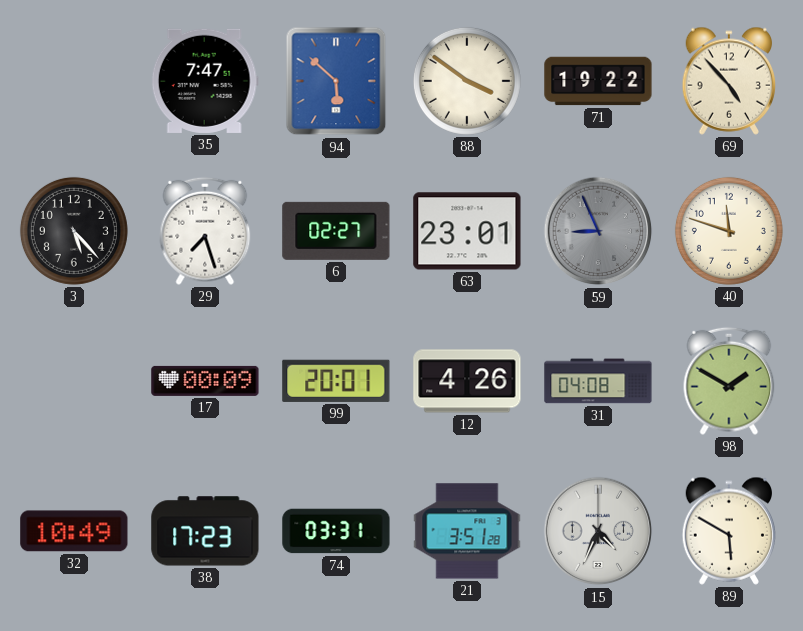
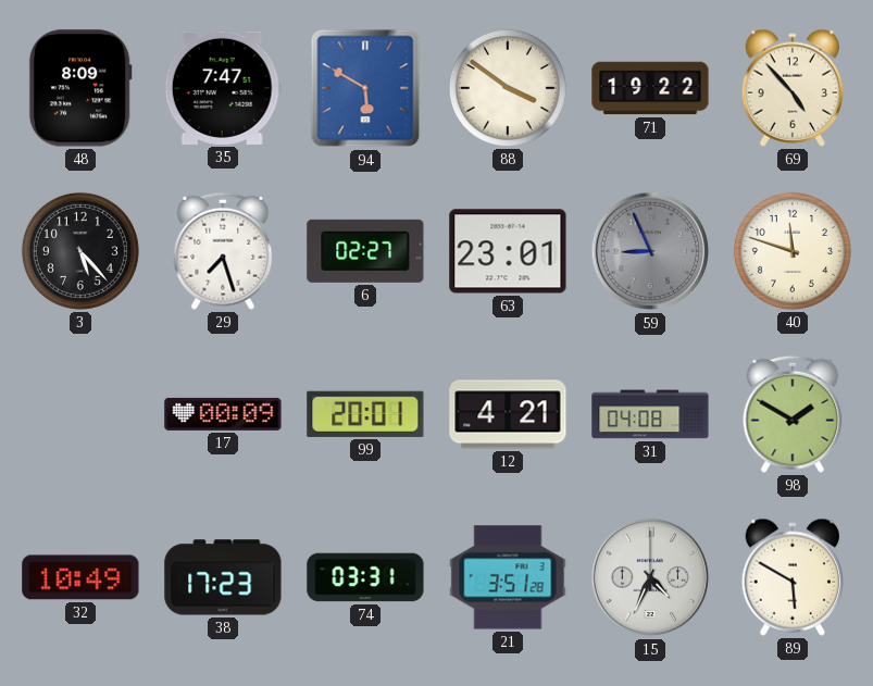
48: none -> 8:09 (80, 88)
94: 5:52 -> 5:50 (365, 88)
12: 4:26 -> 4:21 (508, 414)
